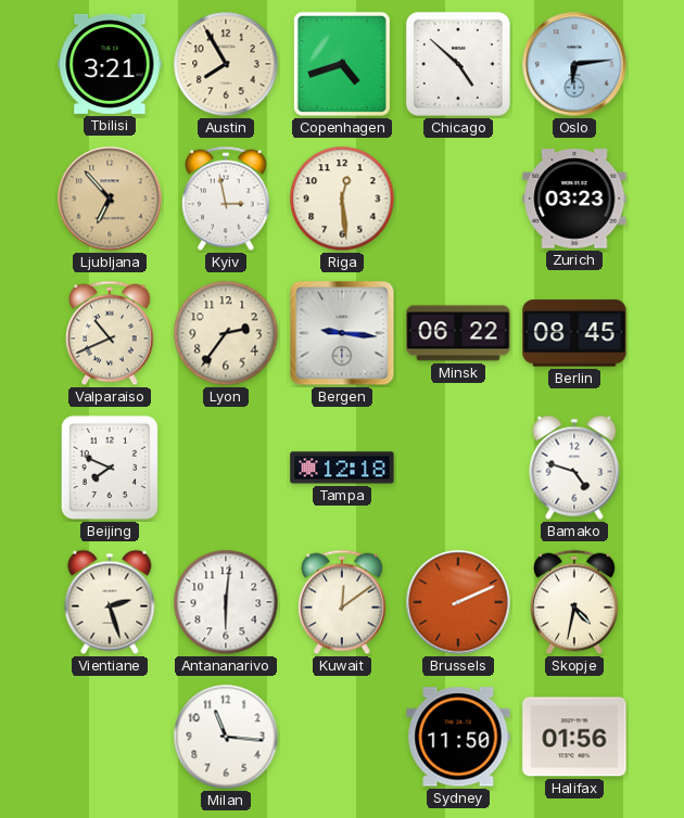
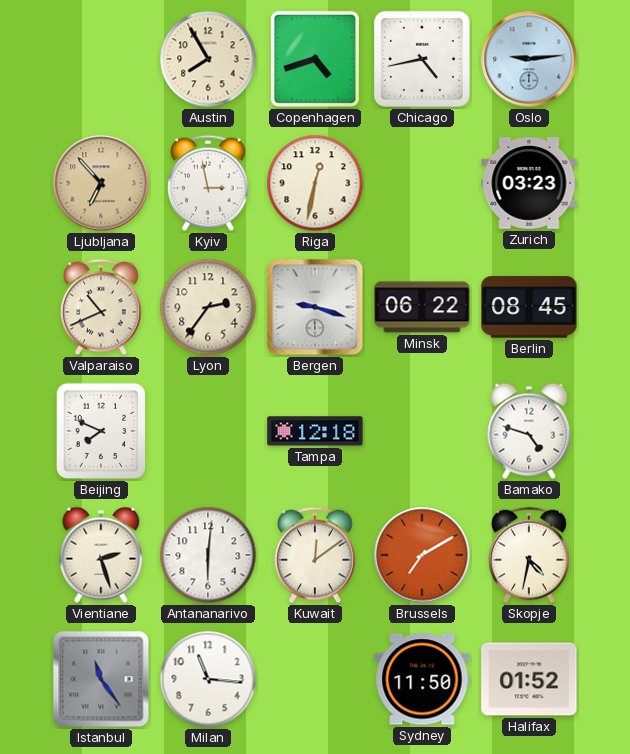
Tbilisi: 3:21 -> none (110, 64)
Chicago: 4:52 -> 4:43 (422, 59)
Oslo: 6:14 -> 9:14 (529, 59)
Riga: 12:29 -> 12:32 (315, 183)
Bergen: 9:16 -> 9:18 (315, 307)
Brussels: 2:11 -> 7:10 (422, 555)
Istanbul: none -> 11:24 (101, 679)
Halifax: 01:56 -> 01:52 (529, 679)
